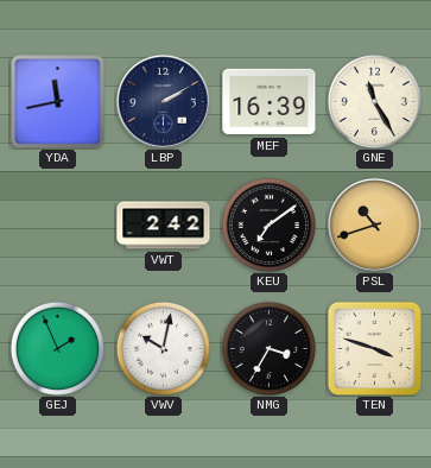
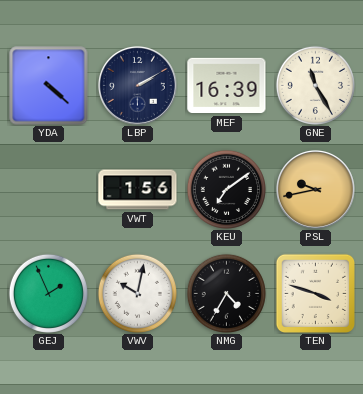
YDA: 11:43 -> 4:22 (49, 86)
VWT: 2:42 -> 1:56 (138, 190)
PSL: 10:42 -> 9:43 (315, 189)
NMG: 3:35 -> 4:35 (226, 293)
